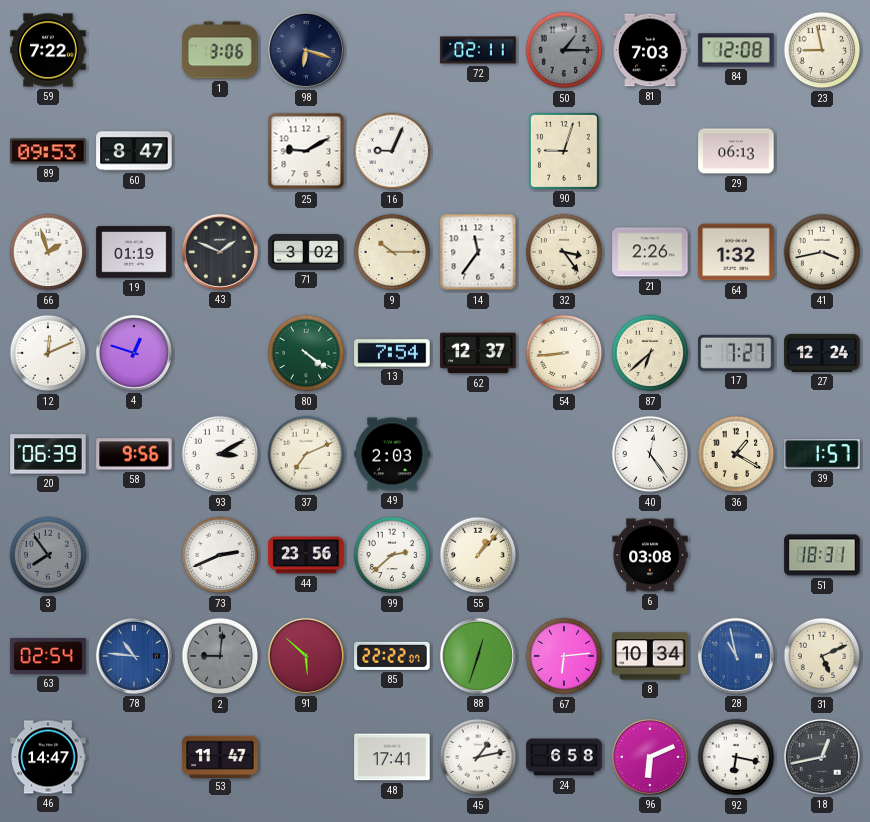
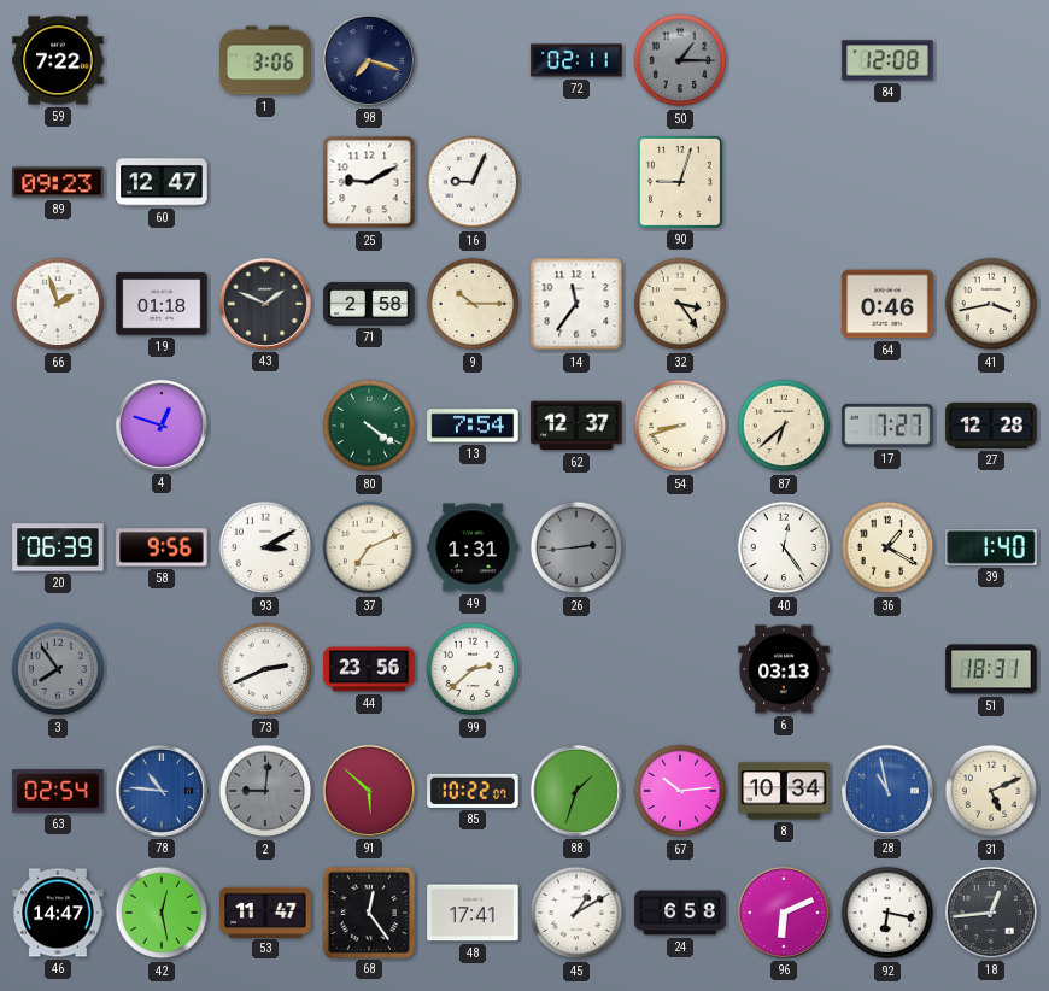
98: 6:18 -> 7:18 (369, 60)
81: 7:03 -> none (650, 50)
23: 8:58 -> none (822, 50)
89: 09:53 -> 09:23 (58, 182)
60: 8:47 -> 12:47 (162, 182)
29: 06:13 -> none (736, 151)
19: 01:19 -> 01:18 (162, 304)
71: 3:02 -> 2:58 (369, 304)
21: 2:26 -> none (650, 252)
64: 1:32 -> 0:46 (887, 304)
12: 12:11 -> none (48, 353)
54: 8:44 -> 8:42 (680, 426)
27: 12:24 -> 12:28 (991, 426)
49: 2:03 -> 1:31 (473, 547)
26: none -> 2:44 (576, 547)
39: 1:57 -> 1:40 (991, 547)
55: 1:07 -> none (478, 555)
6: 03:08 -> 03:13 (784, 669)
85: 22:22 -> 10:22 (473, 791)
88: 12:33 -> 1:33 (576, 791)
67: 6:14 -> 10:14 (680, 791)
42: none -> 12:28 (162, 913)
68: none -> 12:24 (368, 911)
45: 1:13 -> 1:10 (576, 913)
18: 12:43 -> 12:44 (991, 913)
